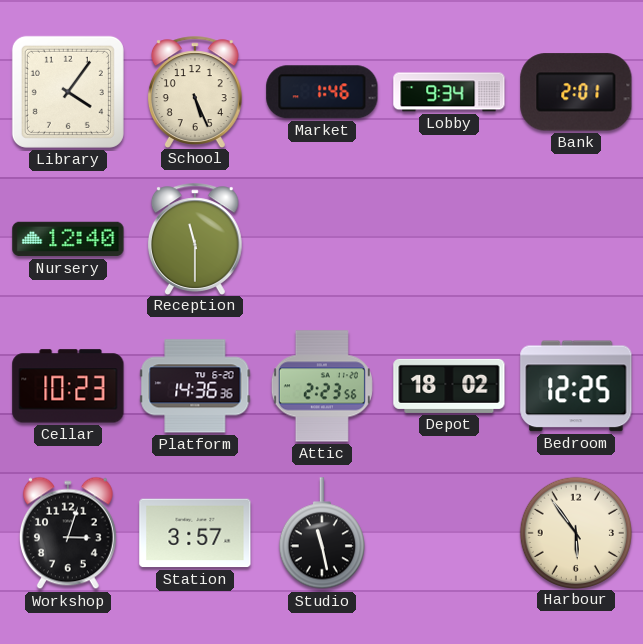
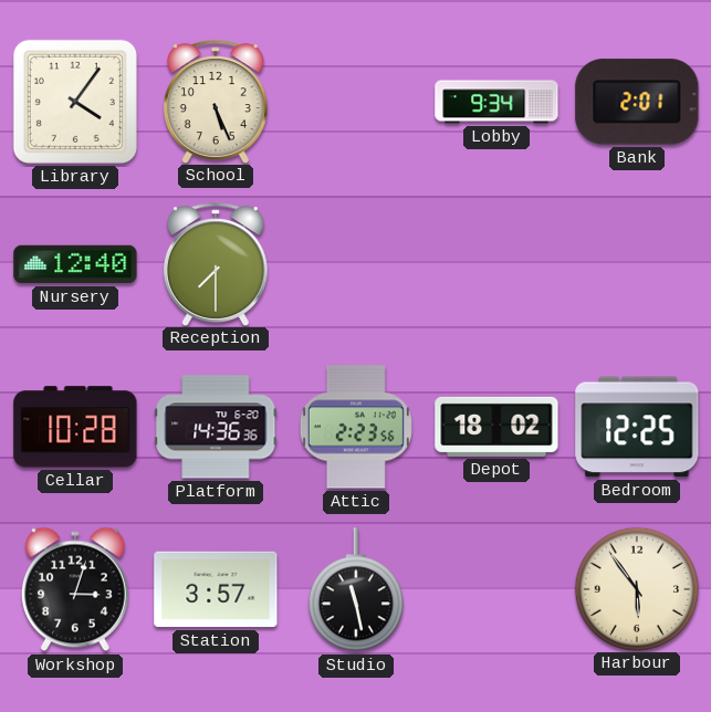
Market: 1:46 -> none (322, 92)
Reception: 11:30 -> 7:30 (216, 264)
Cellar: 10:23 -> 10:28 (75, 427)
